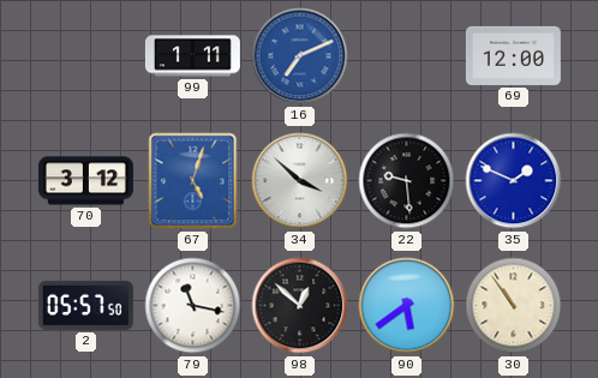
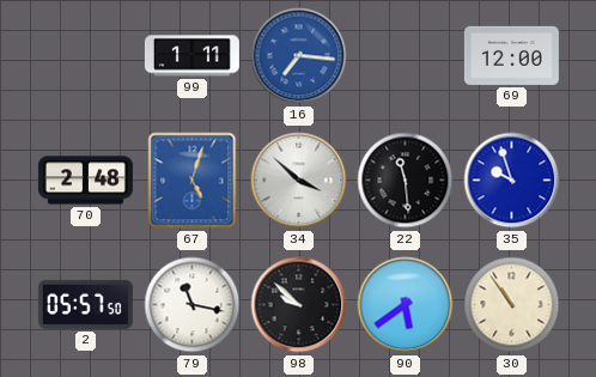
16: 7:11 -> 7:16 (299, 56)
70: 3:12 -> 2:48 (85, 181)
22: 9:29 -> 11:29 (406, 181)
35: 1:49 -> 9:57 (512, 181)
98: 12:52 -> 9:52 (299, 305)
